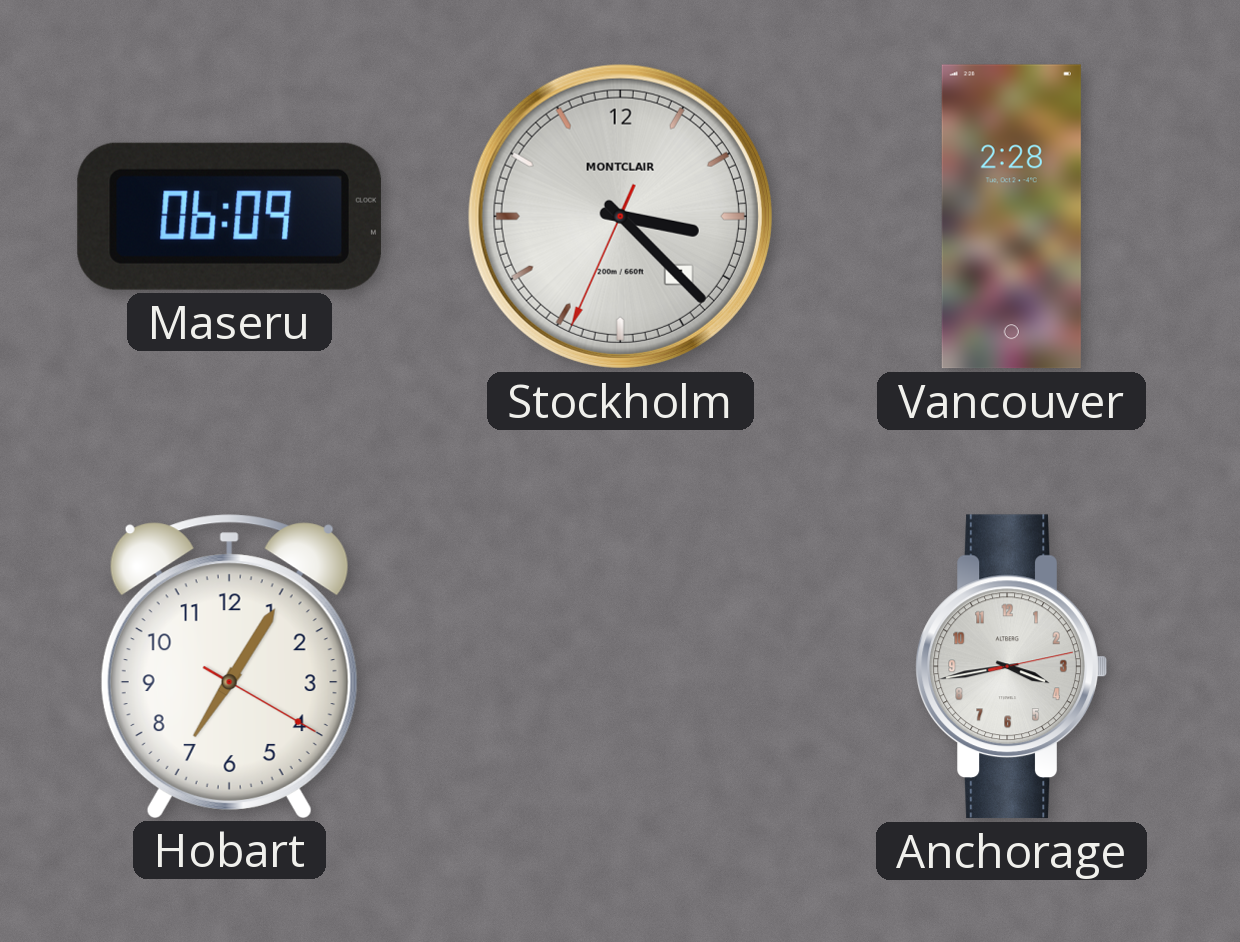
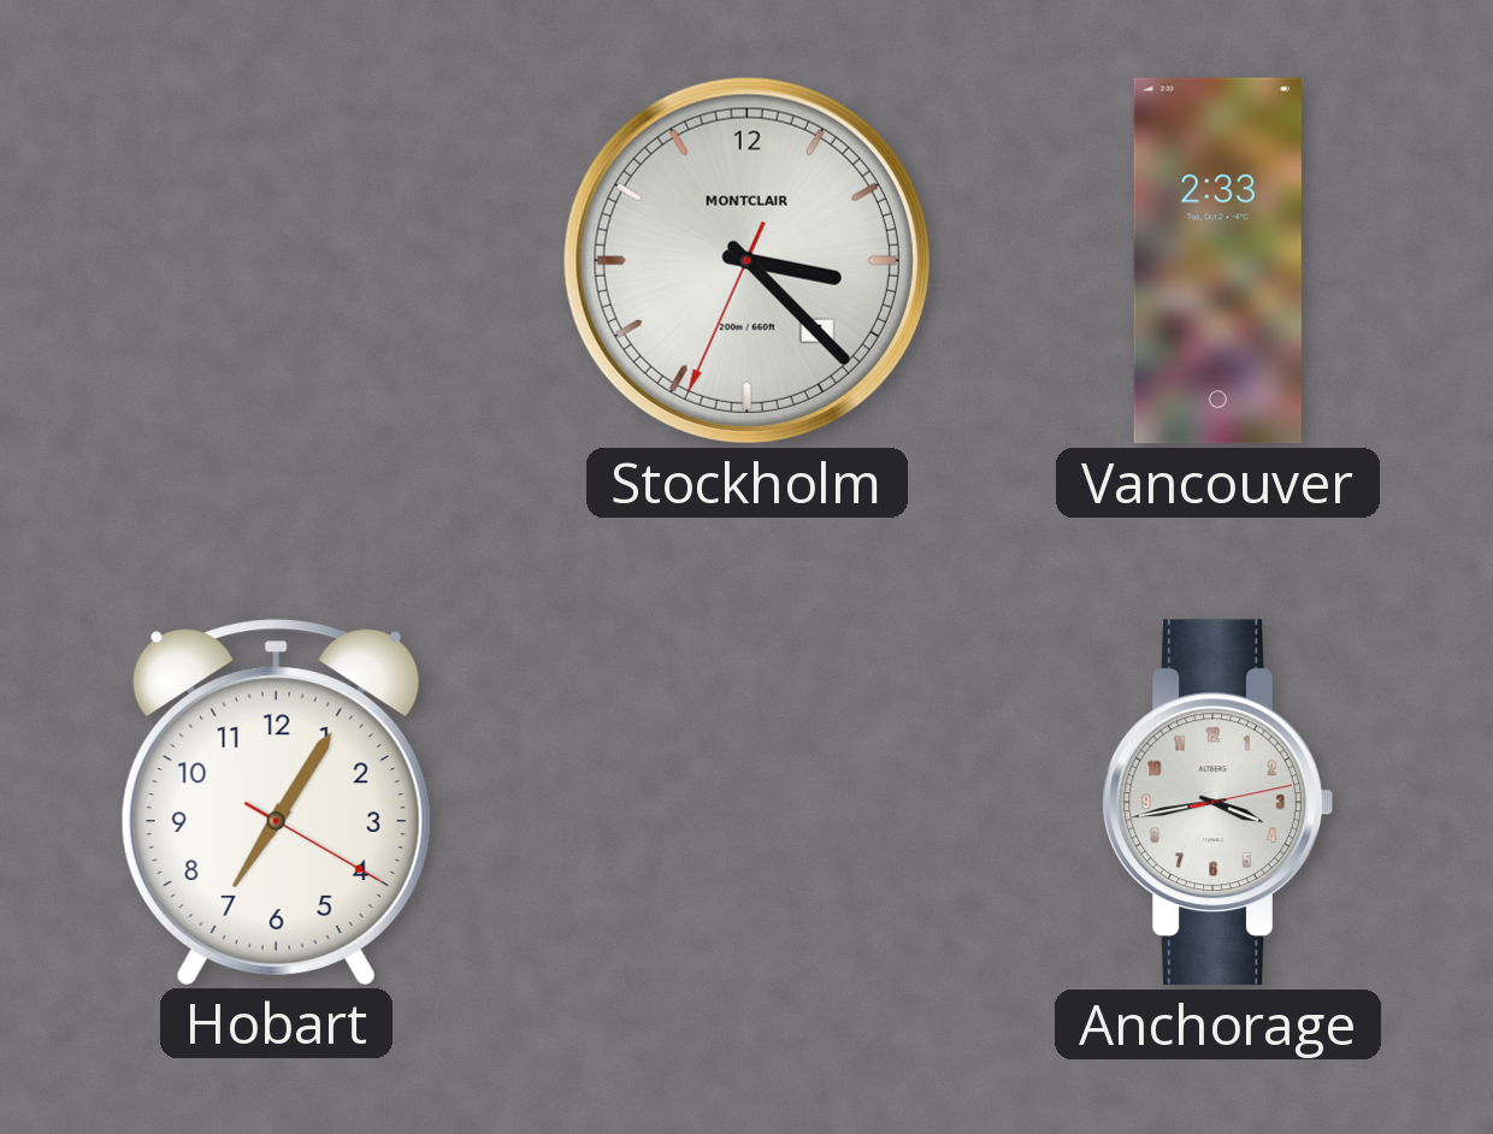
Maseru: 06:09 -> none (229, 216)
Vancouver: 2:28 -> 2:33 (1217, 261)
